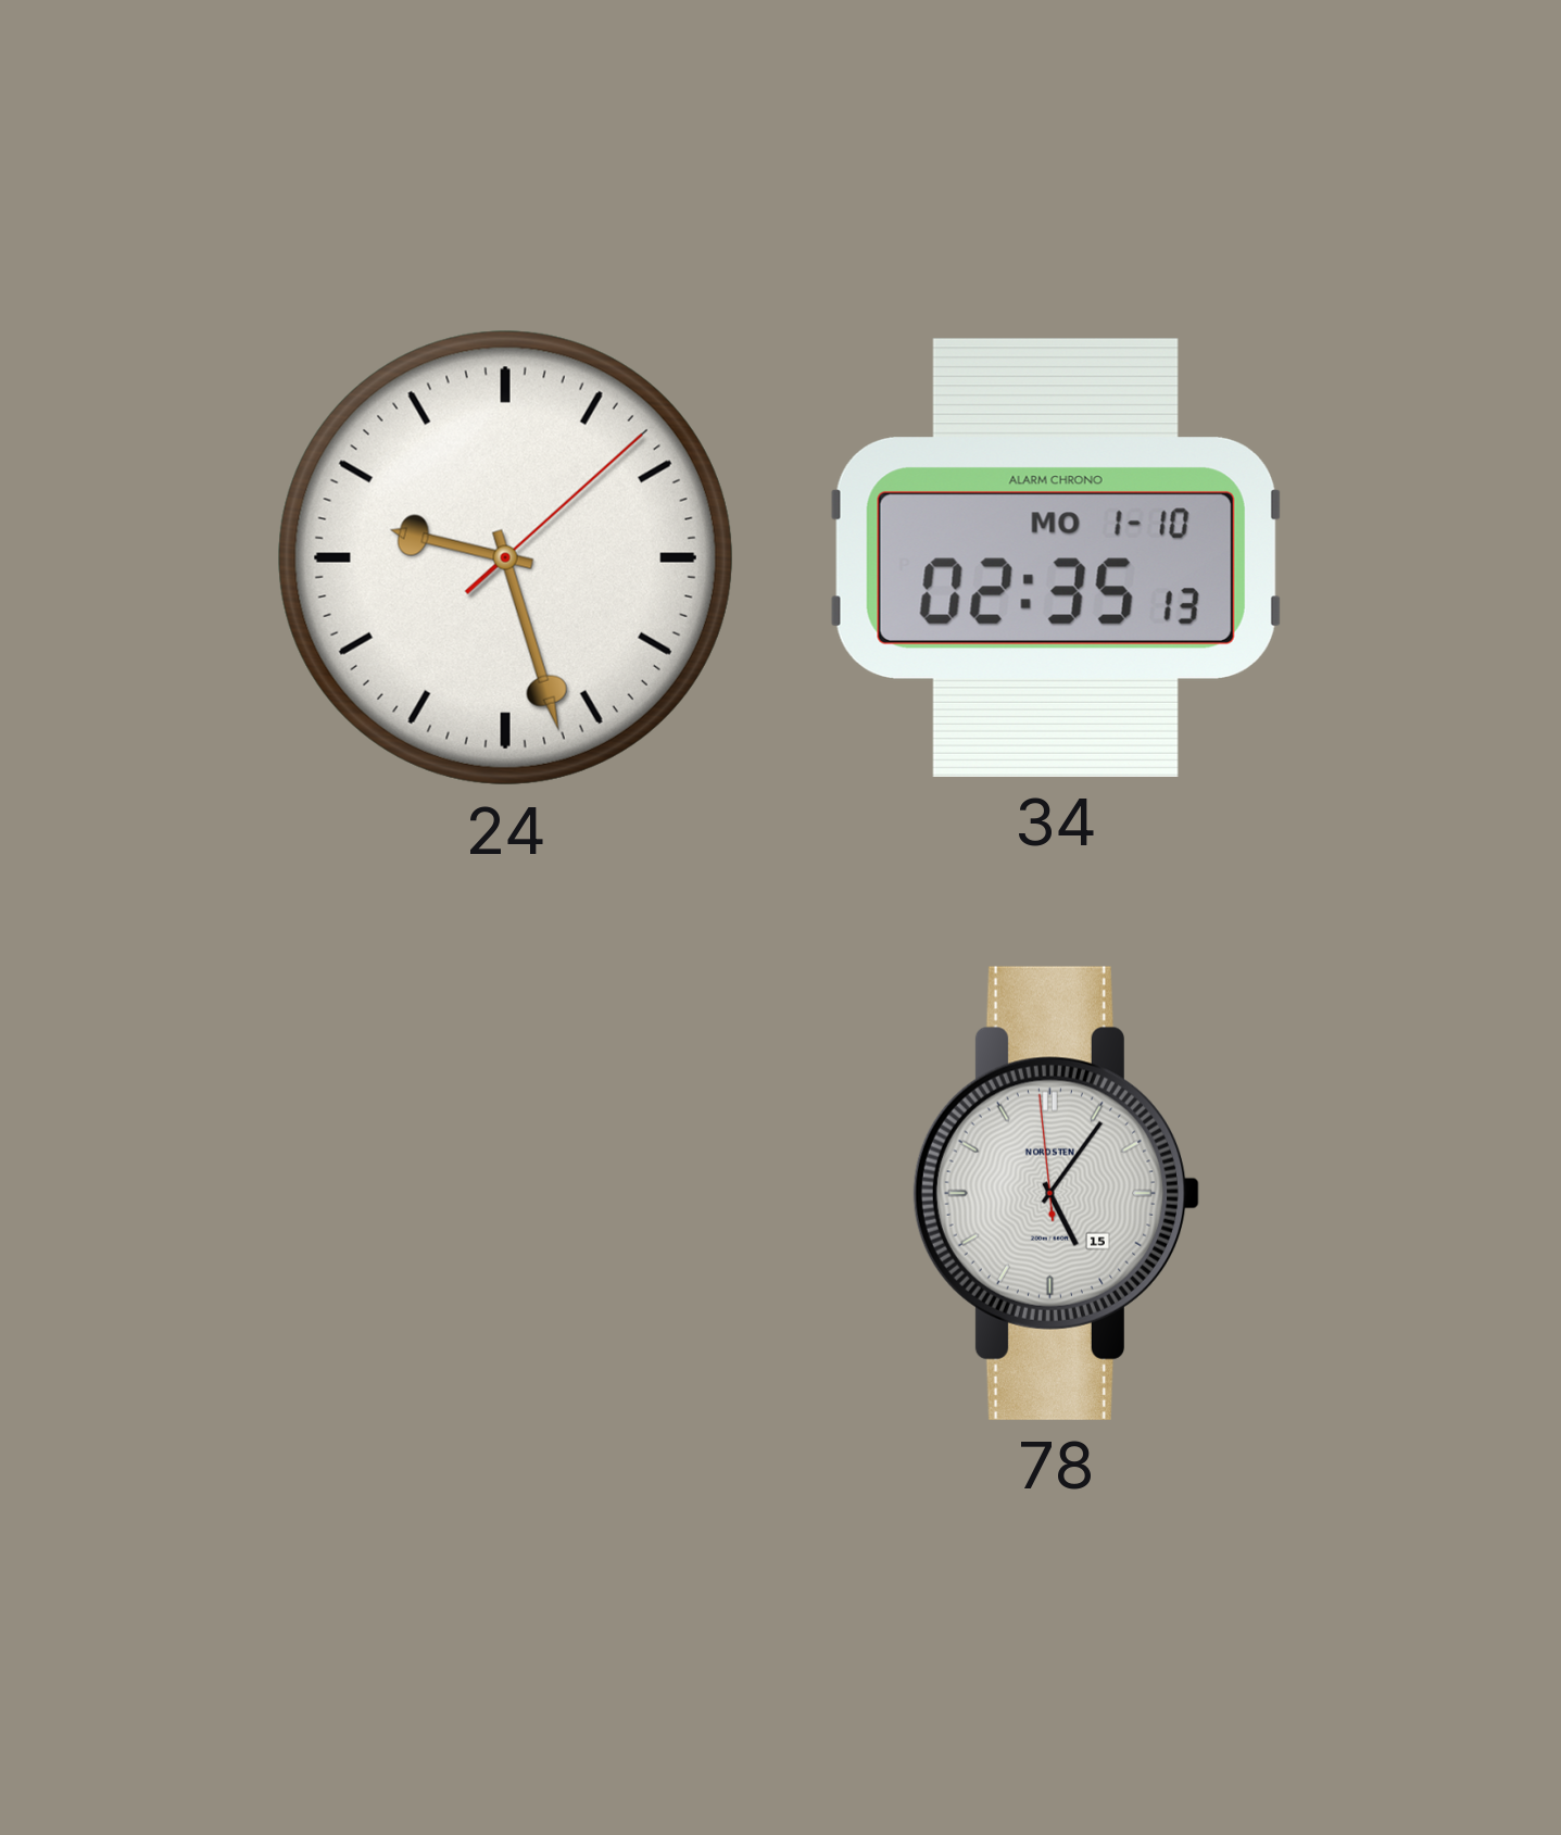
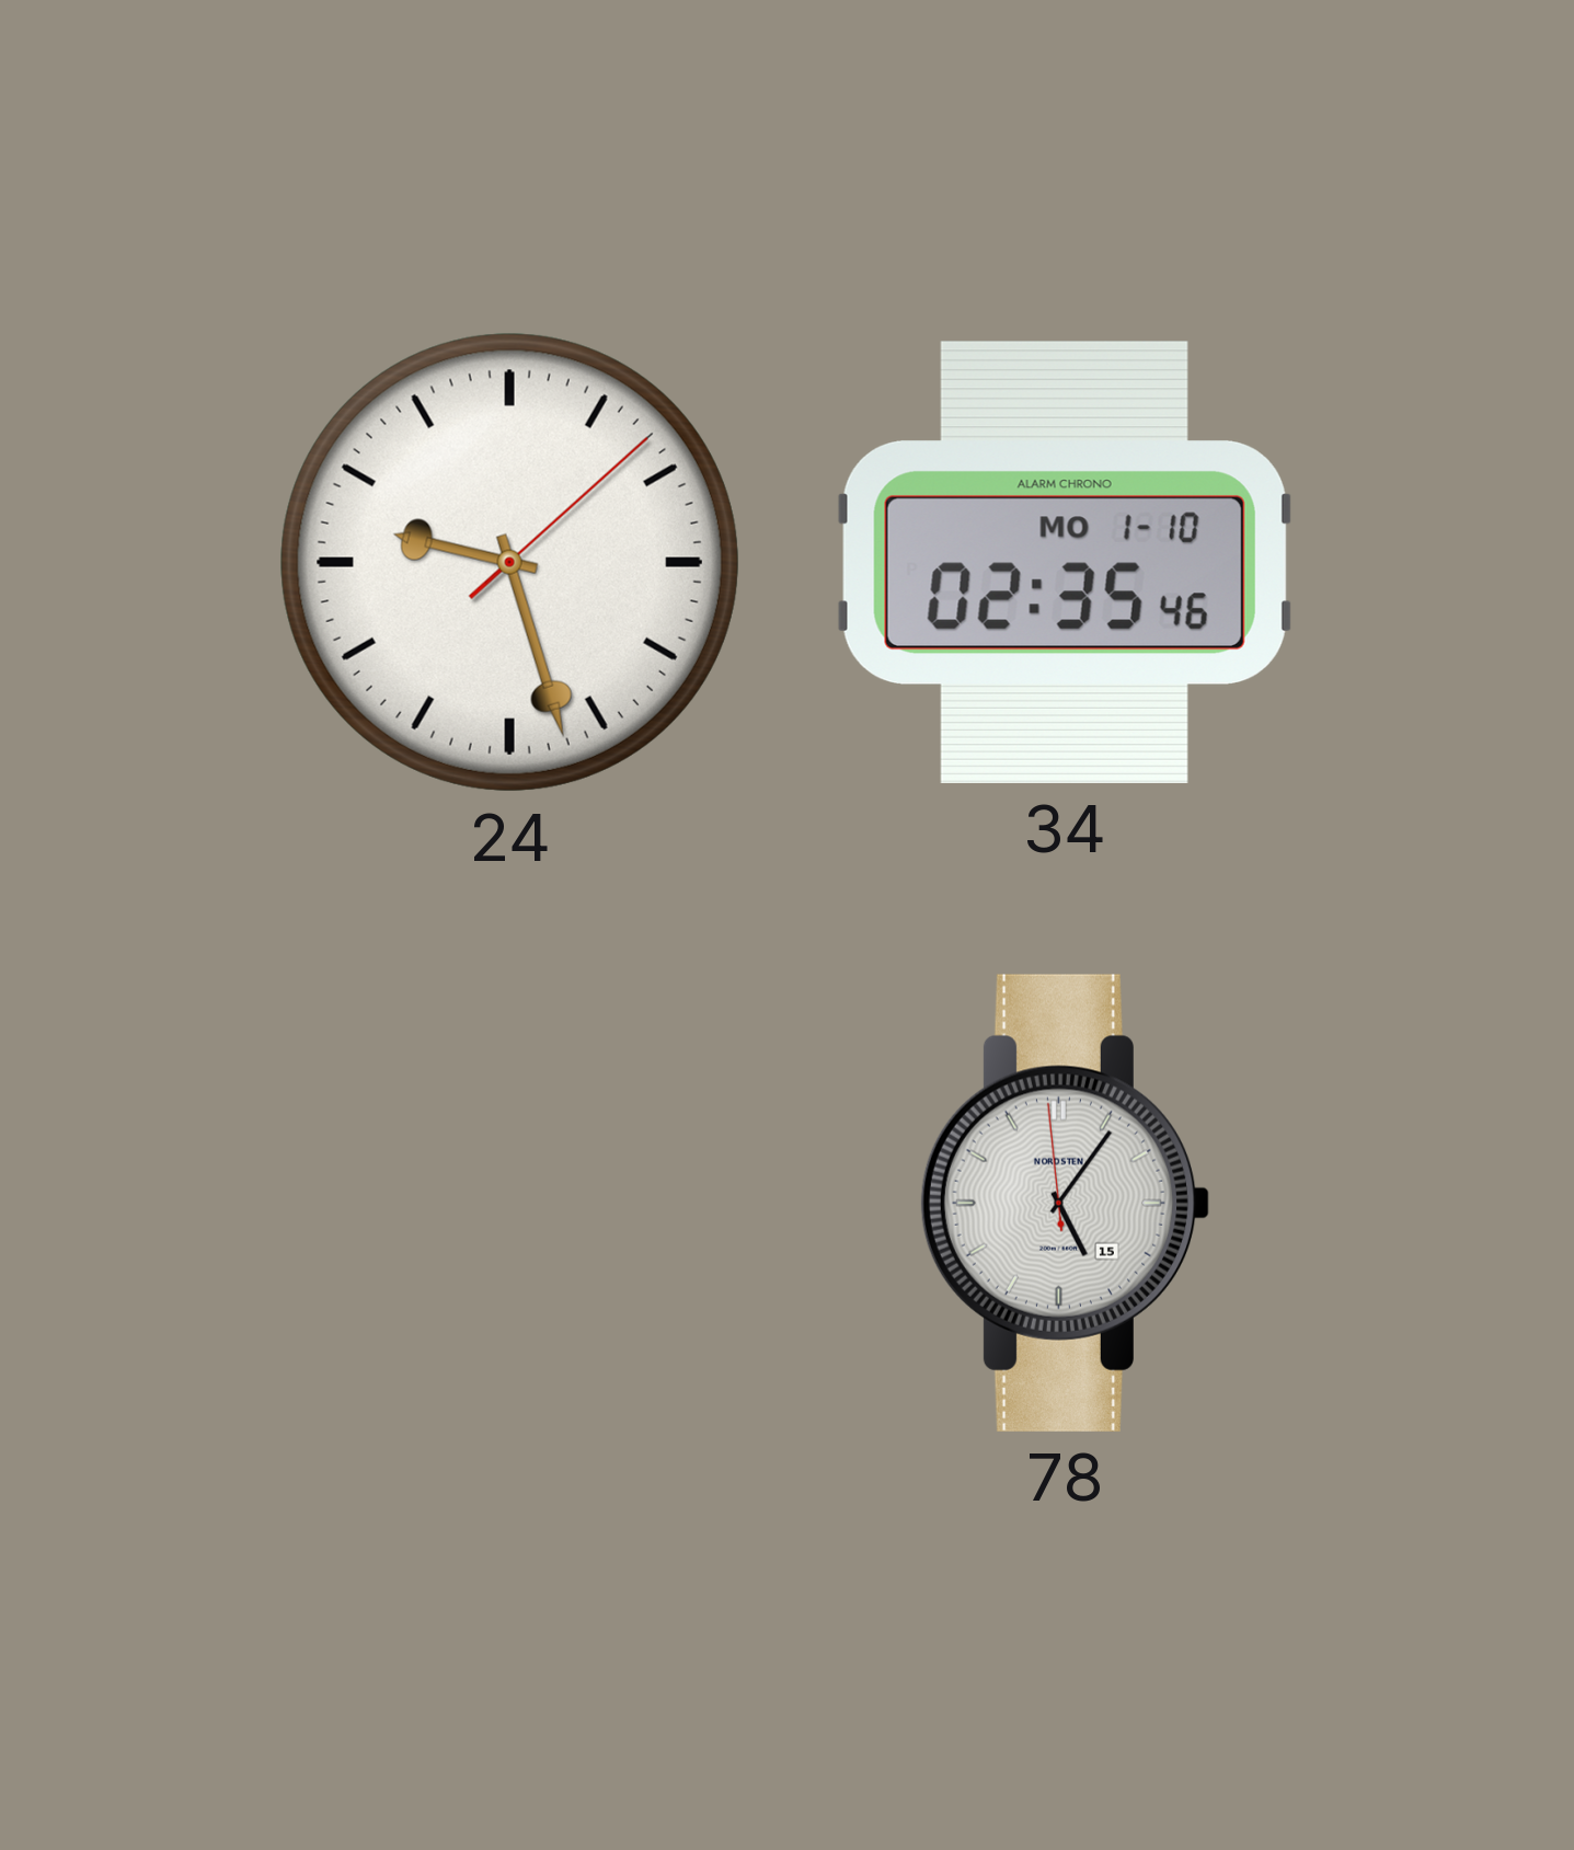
34: 02:35:13 -> 02:35:46 (1065, 562)
